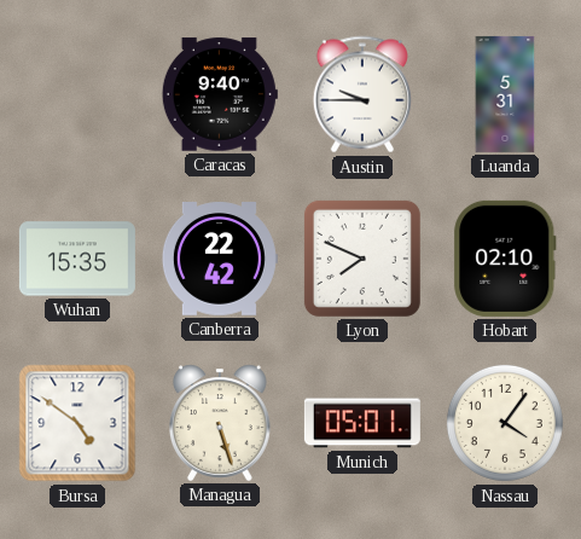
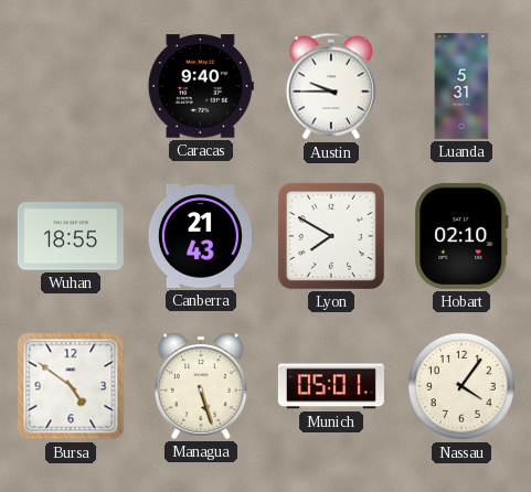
Wuhan: 15:35 -> 18:55 (71, 236)
Canberra: 22:42 -> 21:43 (200, 237)
Lyon: 7:49 -> 7:50 (331, 236)
